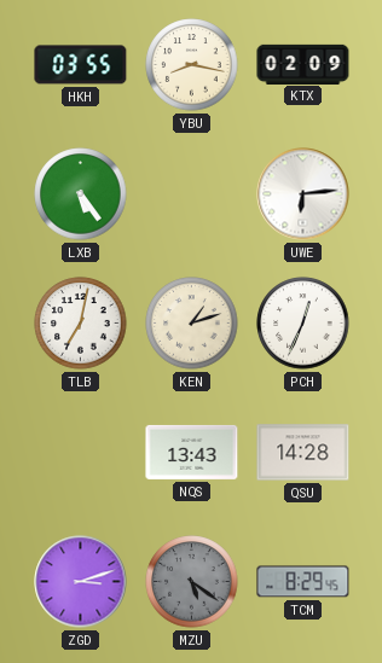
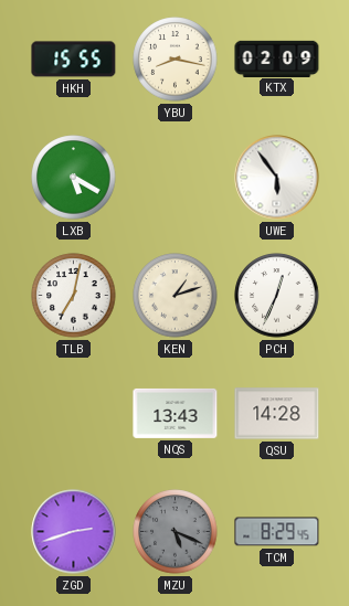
HKH: 03:55 -> 15:55 (74, 60)
LXB: 5:24 -> 5:20 (74, 178)
UWE: 6:14 -> 5:54 (277, 178)
ZGD: 3:12 -> 2:42 (74, 532)
MZU: 5:21 -> 5:19 (176, 532)
